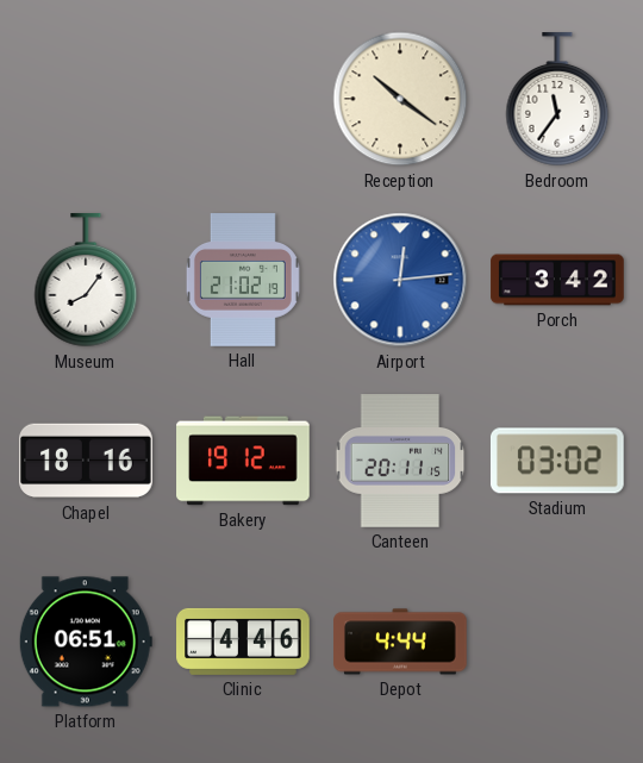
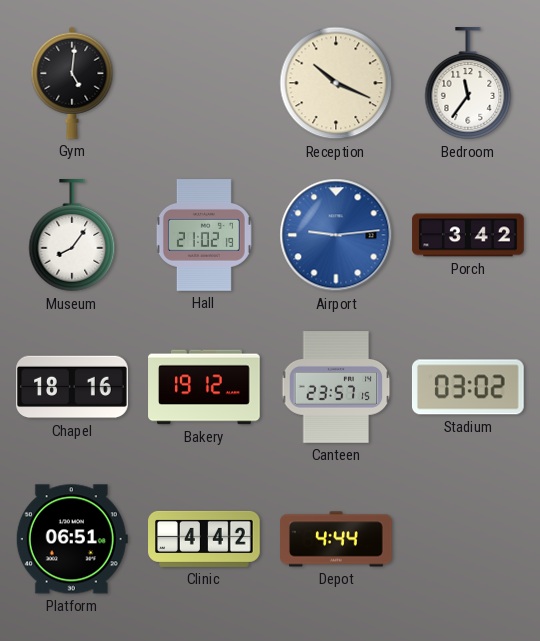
Gym: none -> 5:01 (72, 83)
Reception: 10:21 -> 10:19 (336, 83)
Airport: 12:14 -> 9:14 (336, 235)
Canteen: 20:11 -> 23:57 (336, 387)
Clinic: 4:46 -> 4:42 (204, 539)
